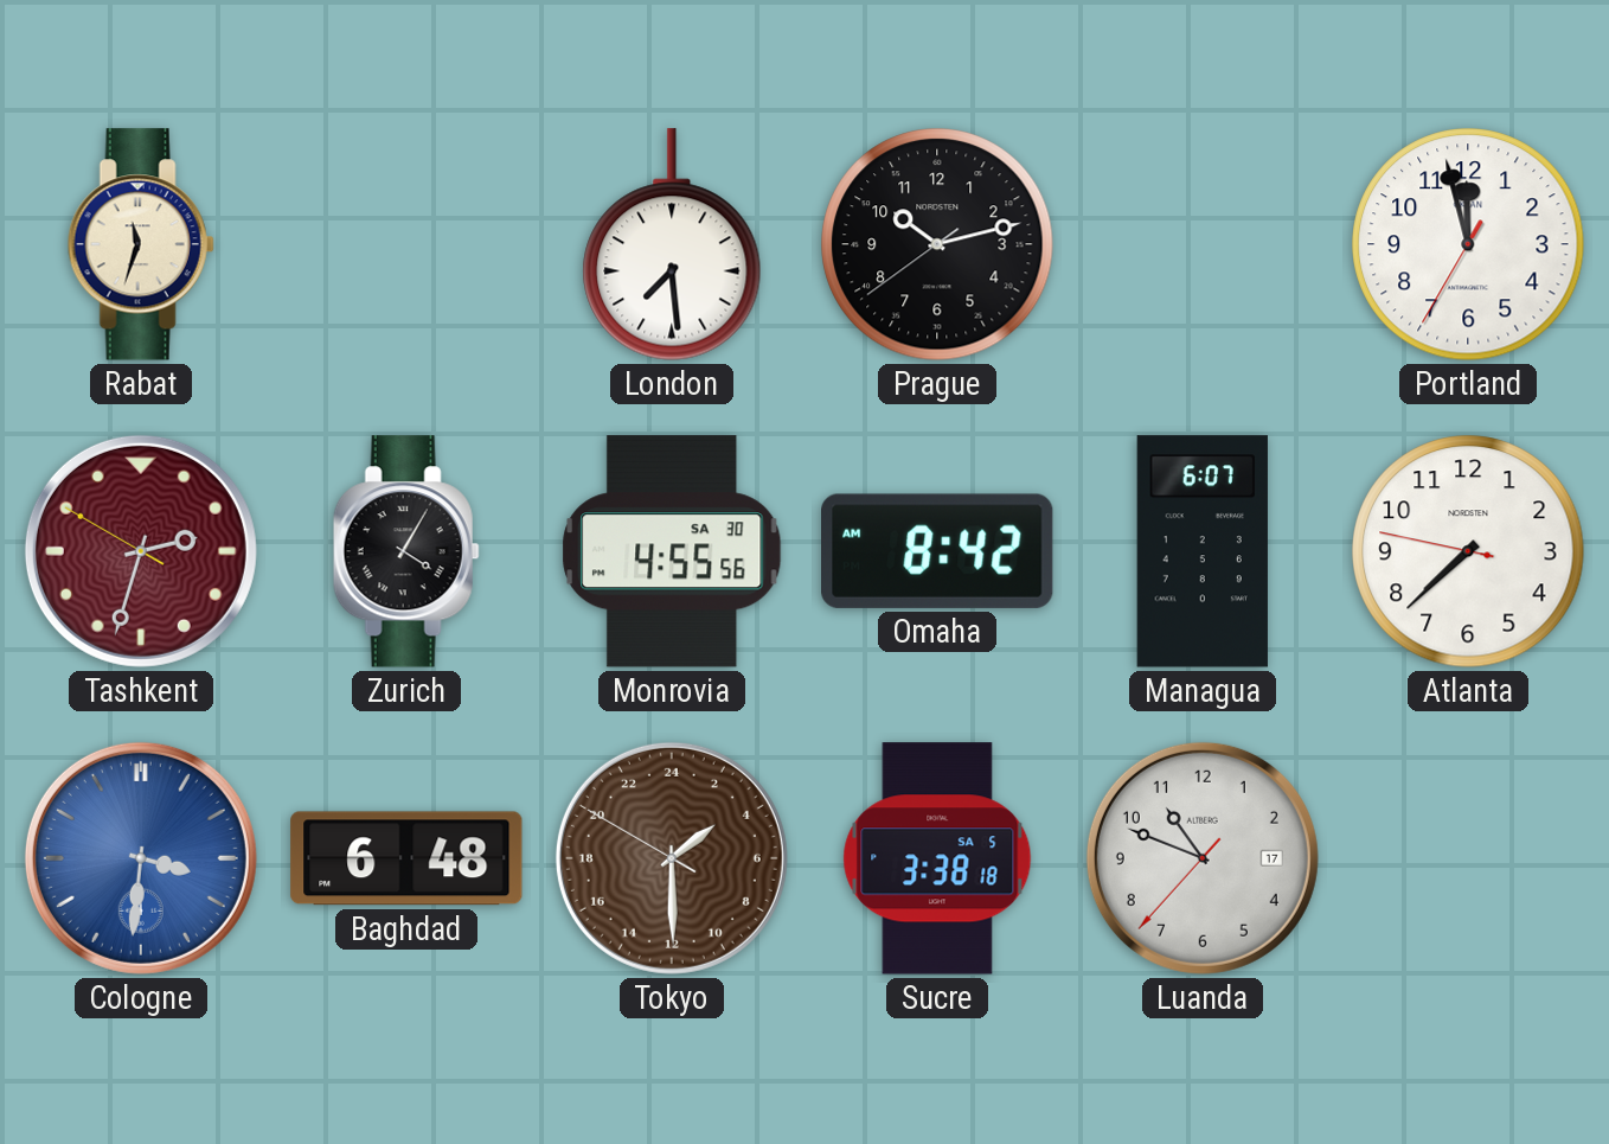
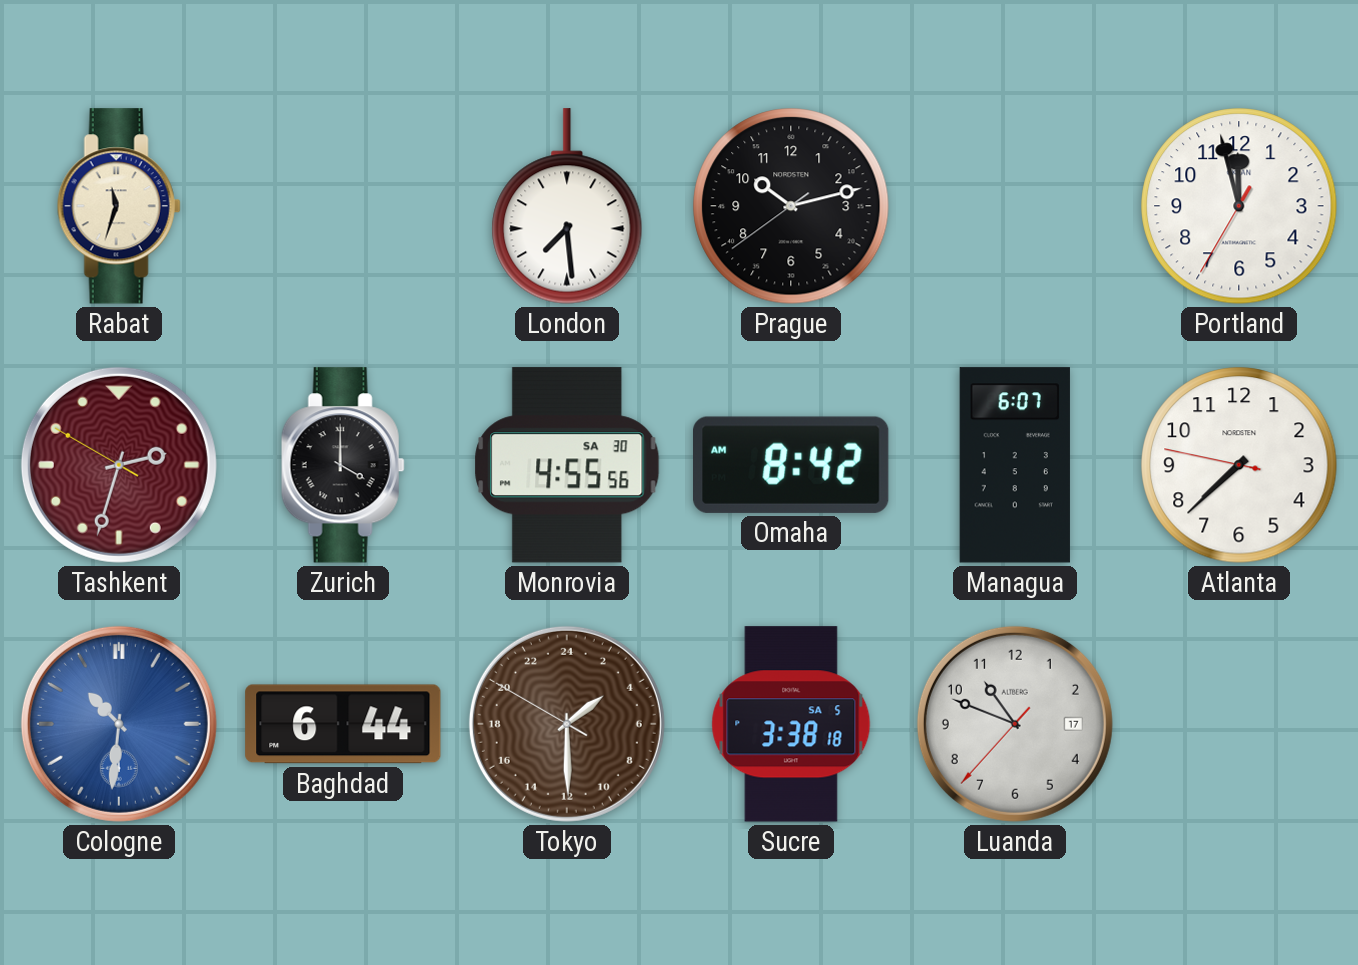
Zurich: 4:05 -> 4:00 (343, 465)
Cologne: 3:31 -> 10:31 (119, 724)
Baghdad: 6:48 -> 6:44 (343, 724)
